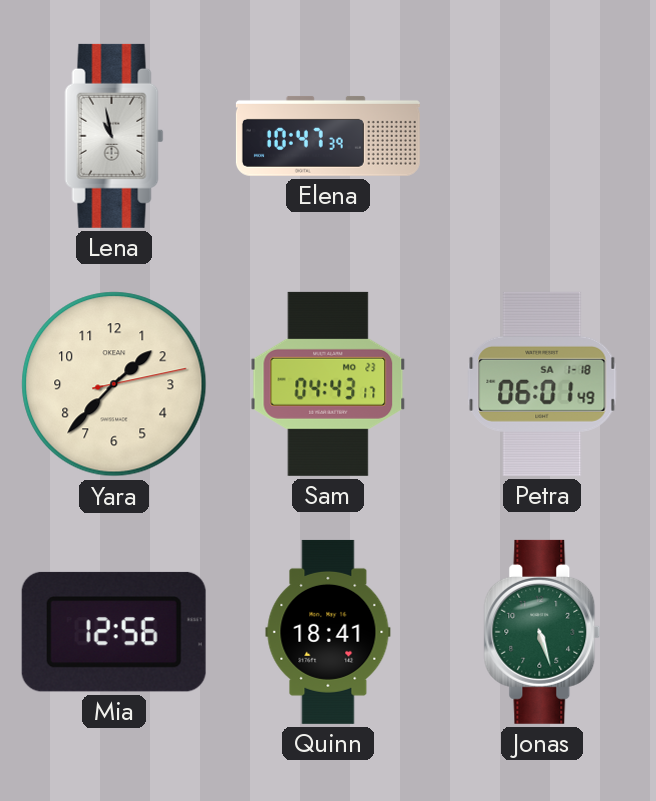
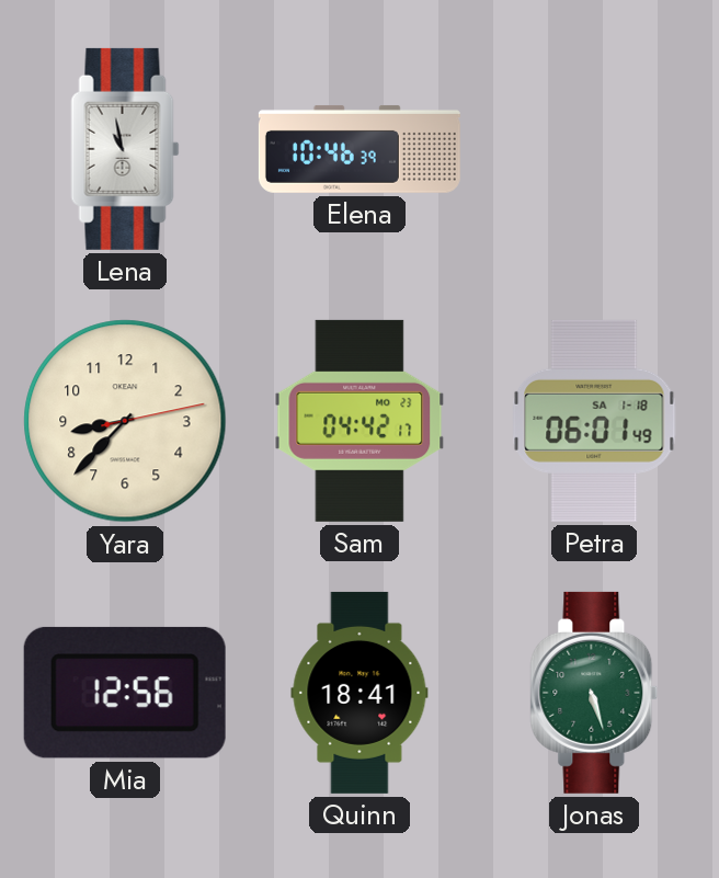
Elena: 10:47 -> 10:46 (359, 149)
Yara: 1:37 -> 8:37 (125, 421)
Sam: 04:43 -> 04:42 (359, 421)
